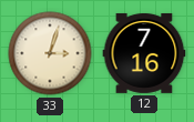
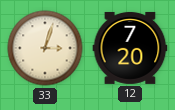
12: 7:16 -> 7:20 (130, 48)
